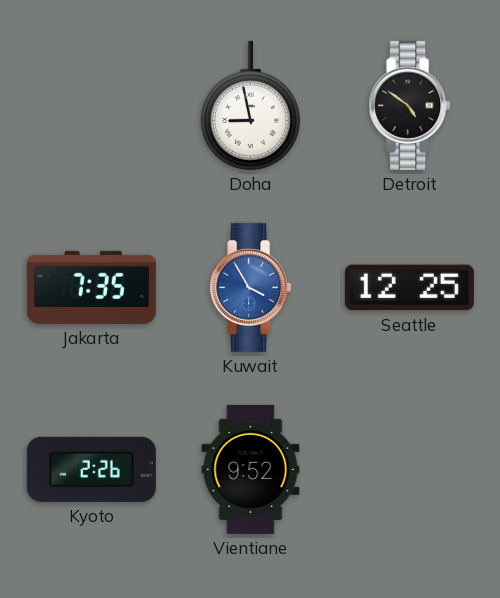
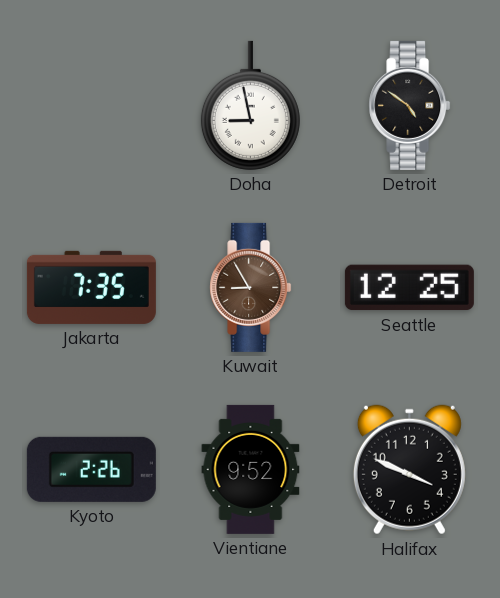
Kuwait: 3:55 -> 8:55 (251, 287)
Kuwait dial: blue -> brown (251, 287)
Halifax: none -> 3:49 (409, 470)
